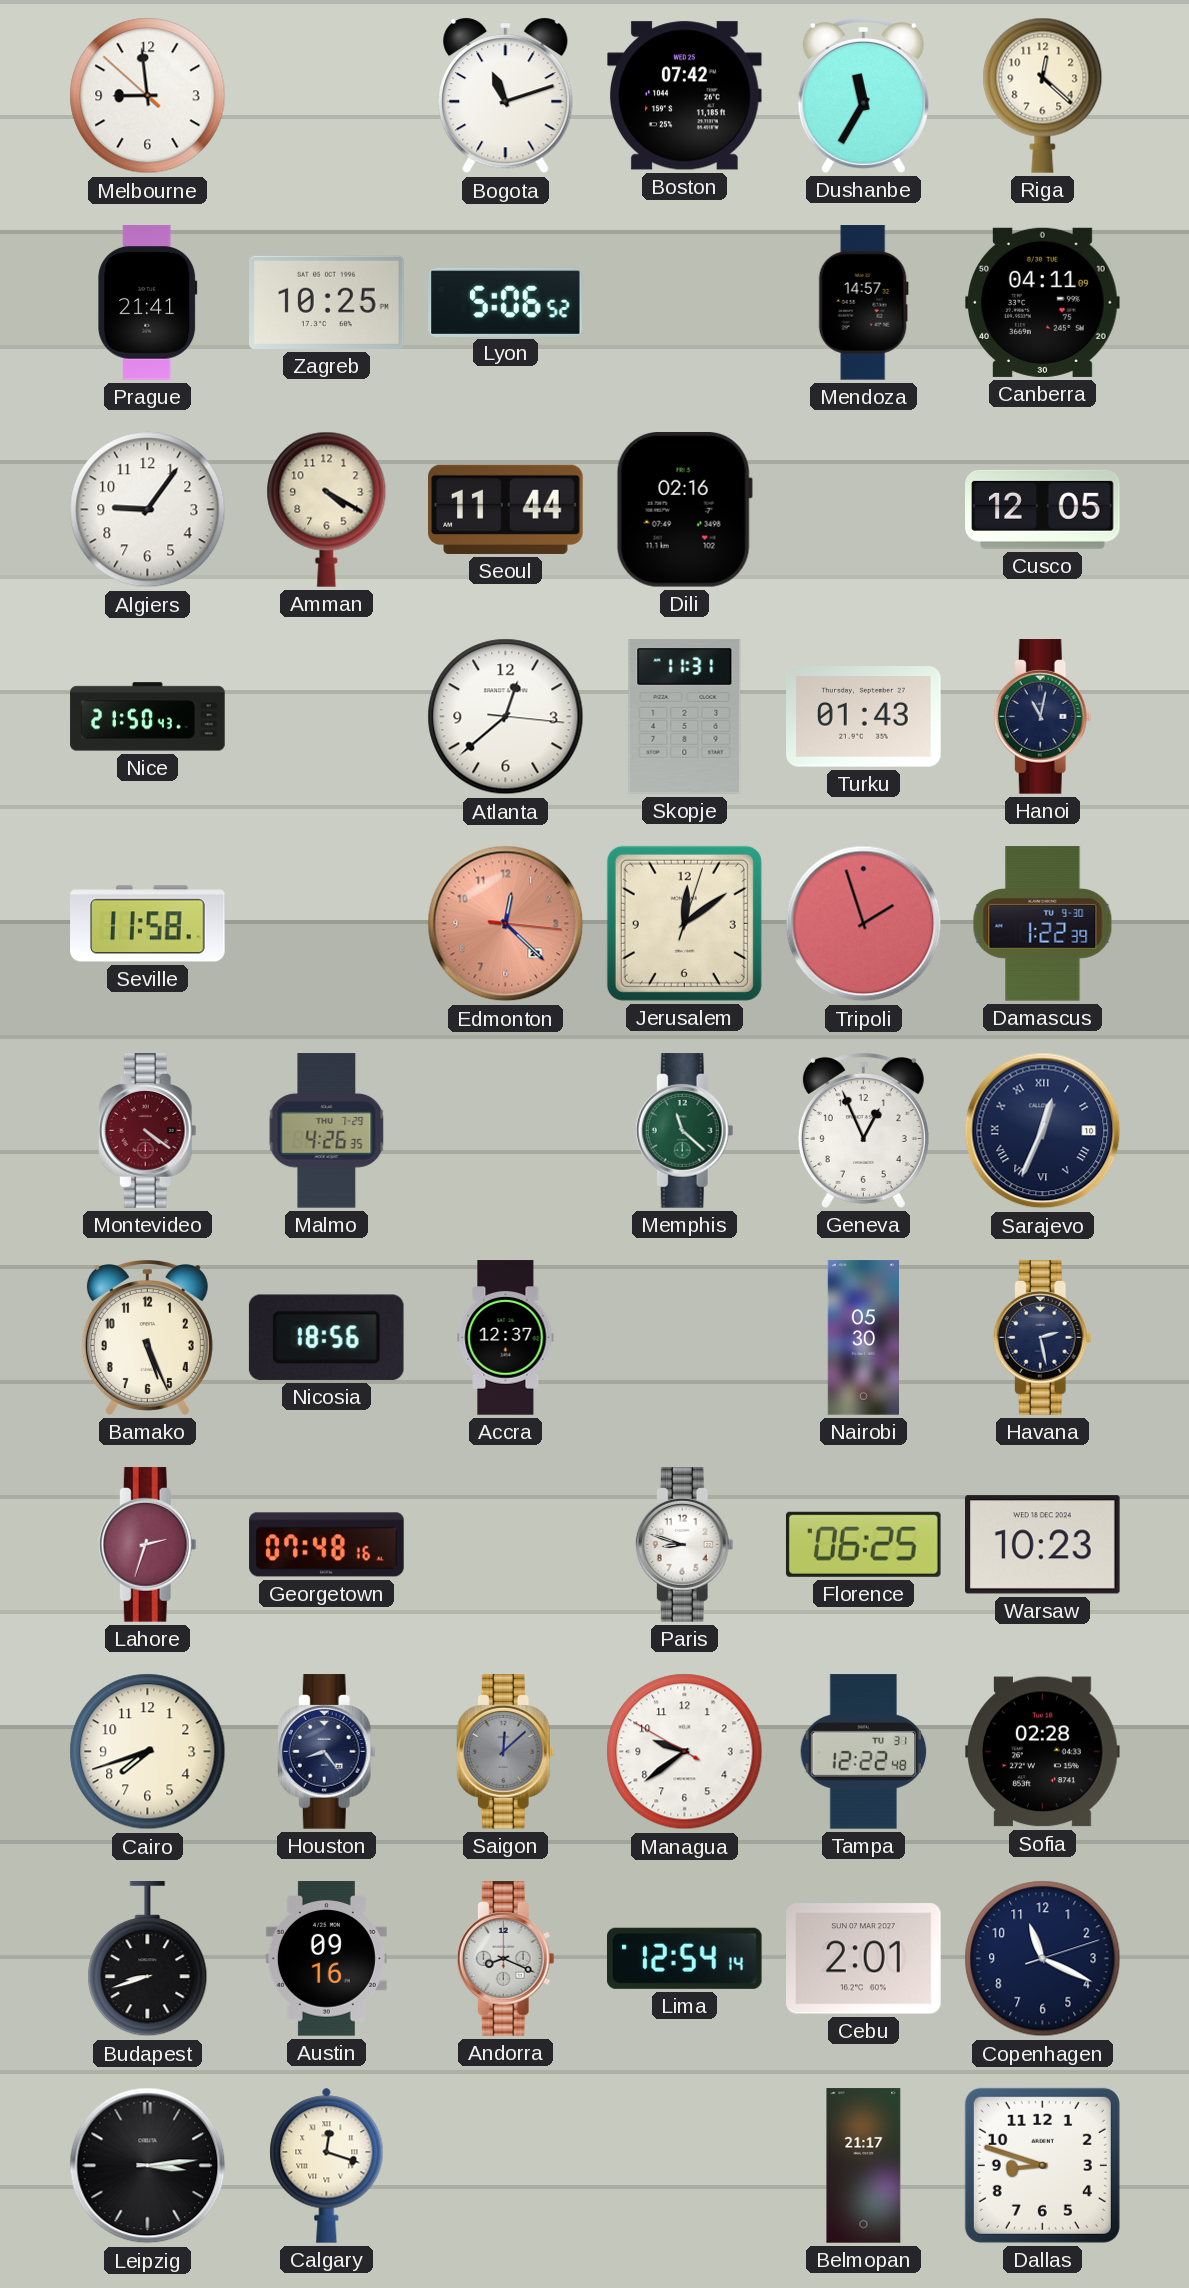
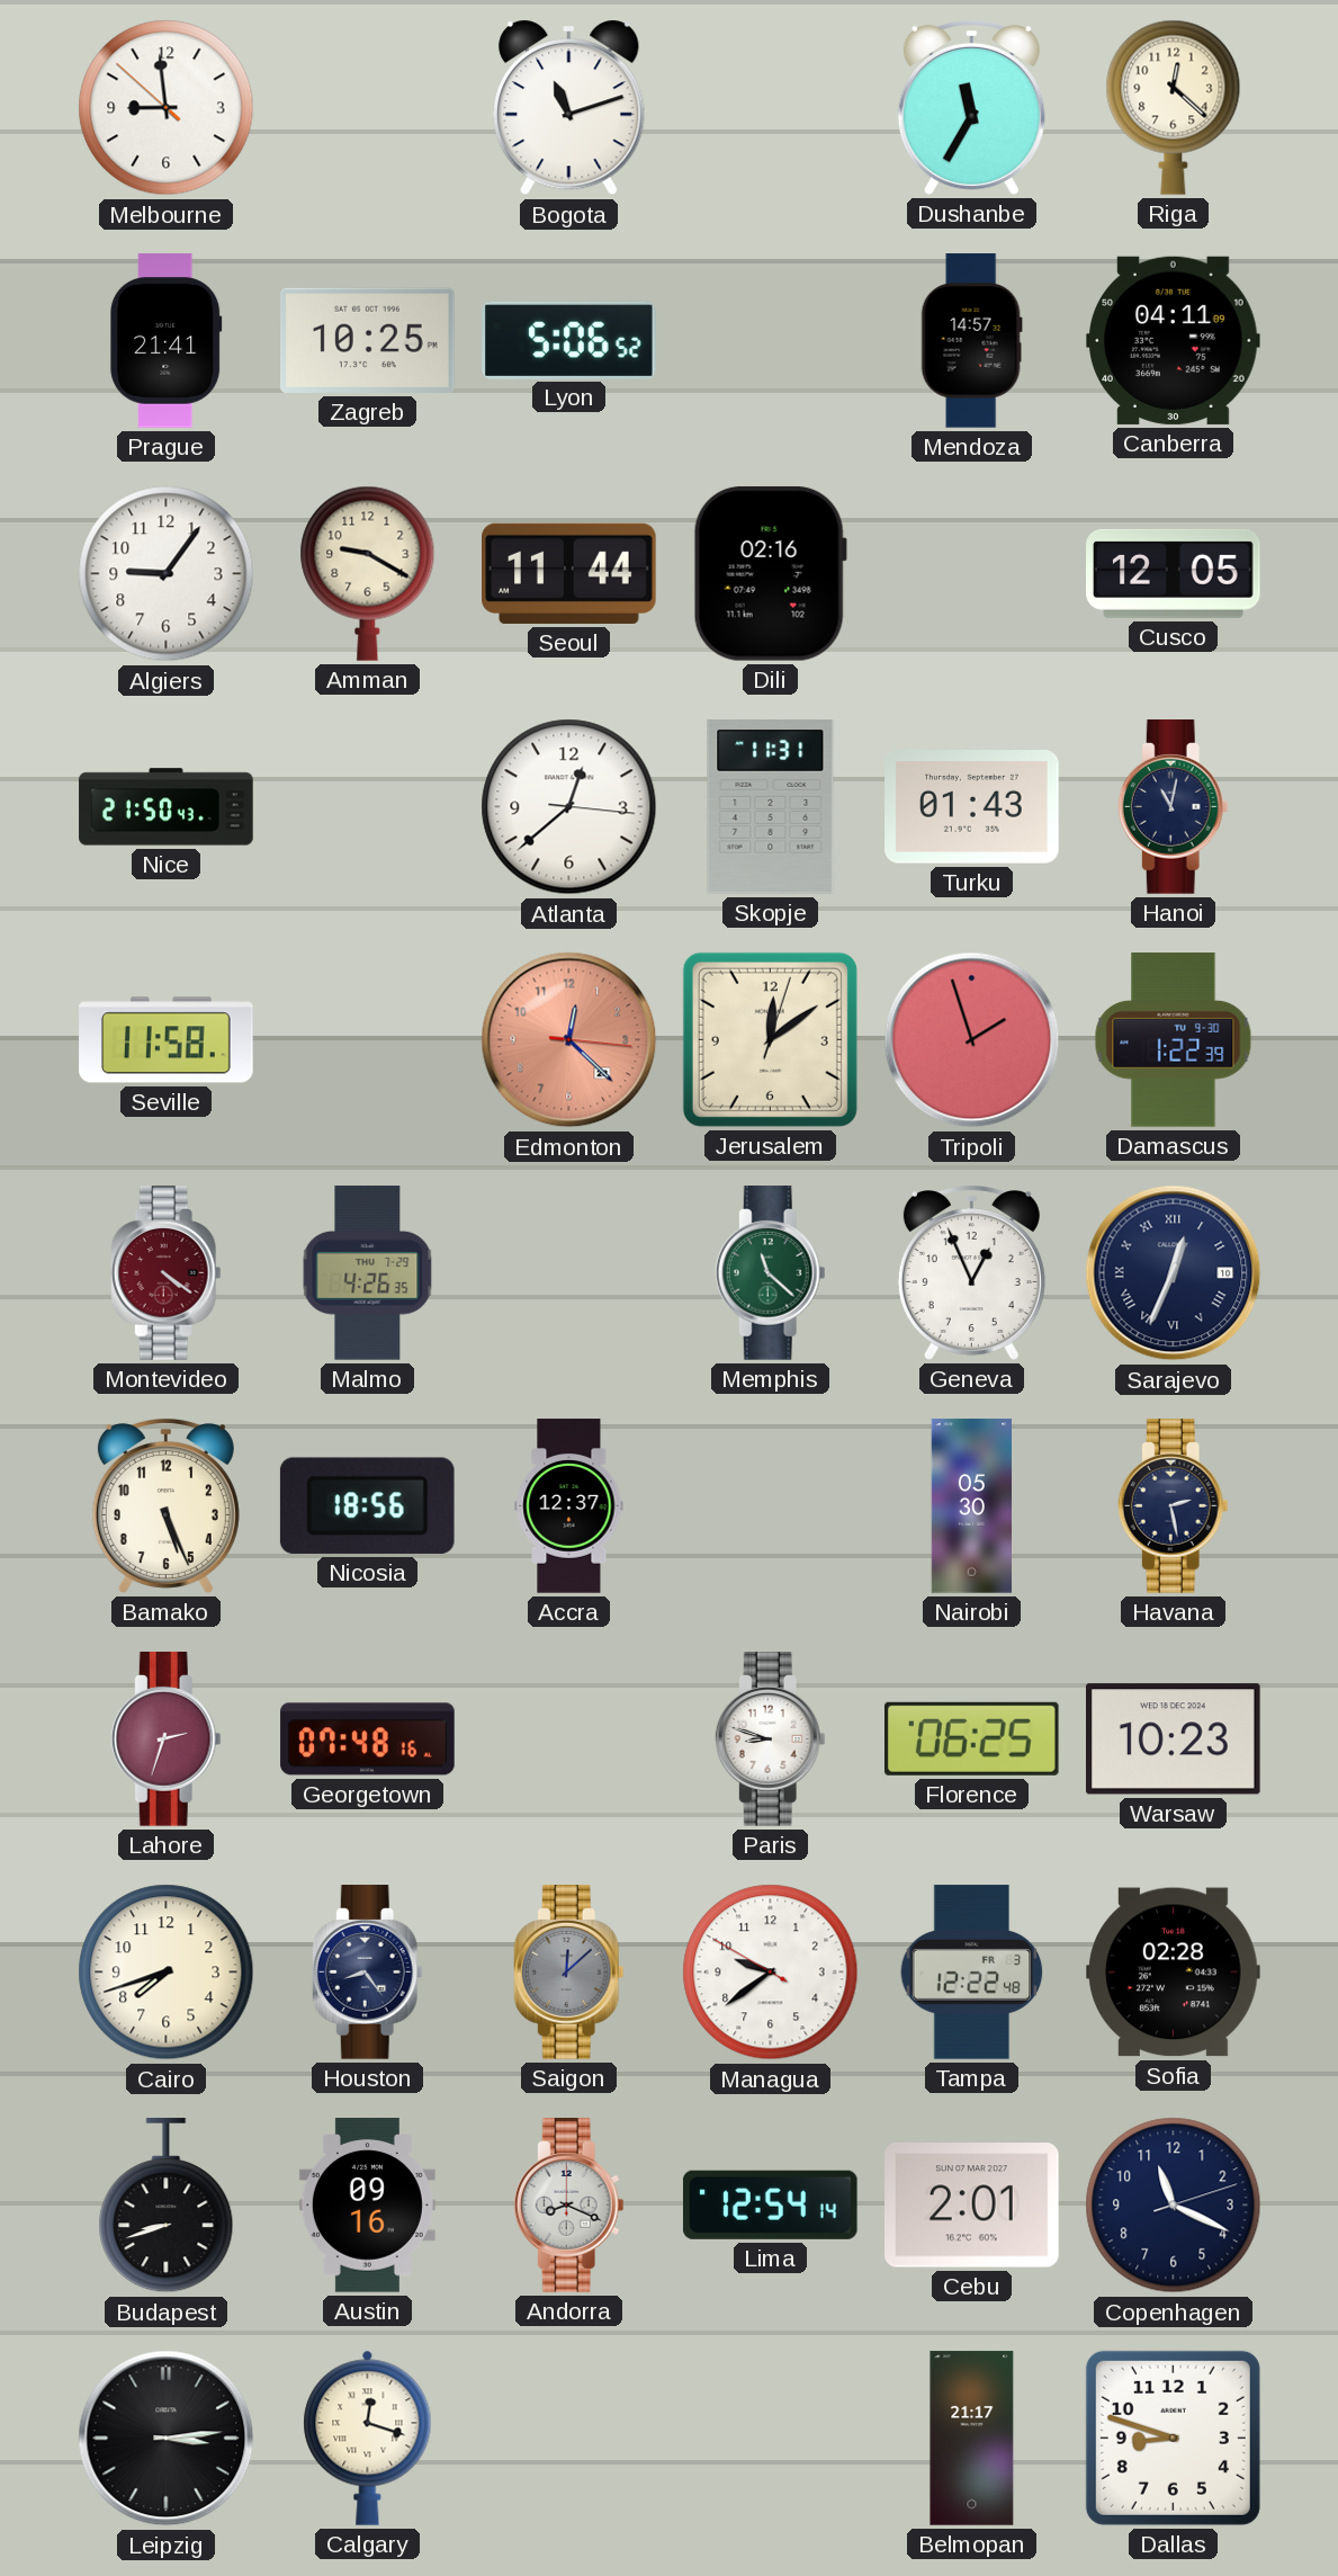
Boston: 07:42 -> none (685, 96)
Amman: 4:20 -> 9:20 (368, 573)
Tampa date: TU 31 -> FR 3 (972, 1973)
